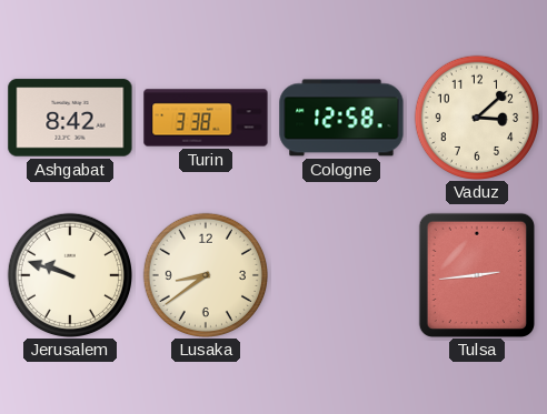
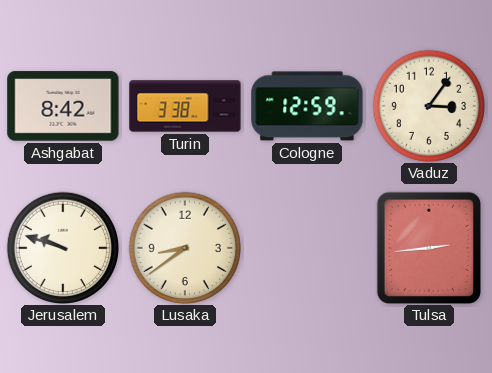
Cologne: 12:58 -> 12:59 (307, 106)
Vaduz: 3:08 -> 3:06 (428, 105)
